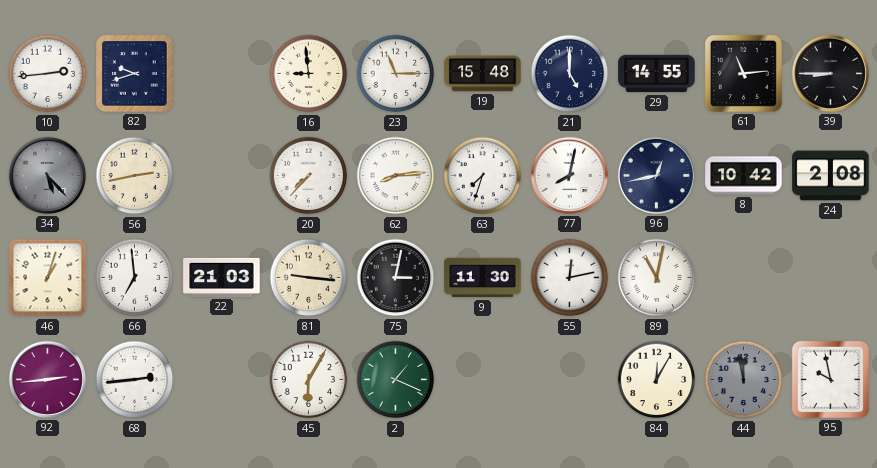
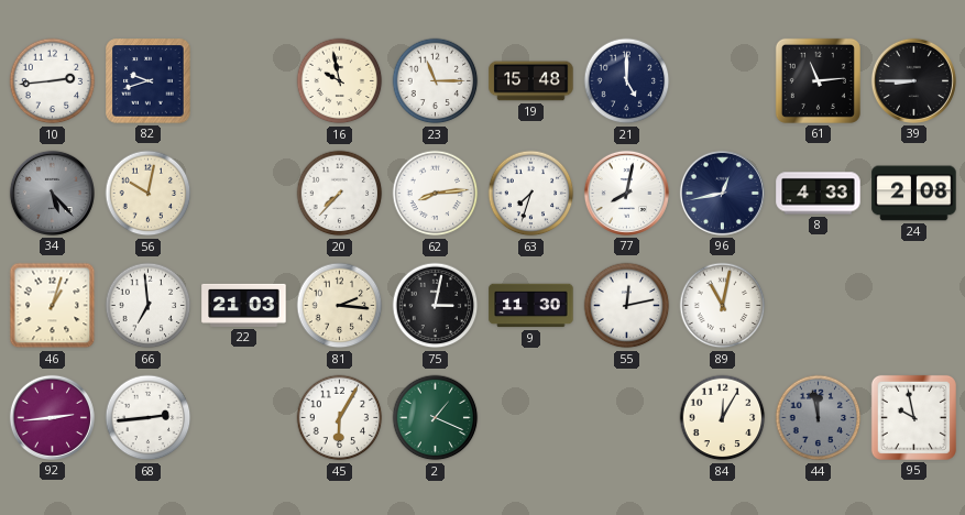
16: 8:59 -> 9:58 (340, 81)
29: 14:55 -> none (657, 74)
56: 2:43 -> 10:02 (149, 194)
8: 10:42 -> 4:33 (819, 194)
81: 9:16 -> 2:16 (340, 306)
